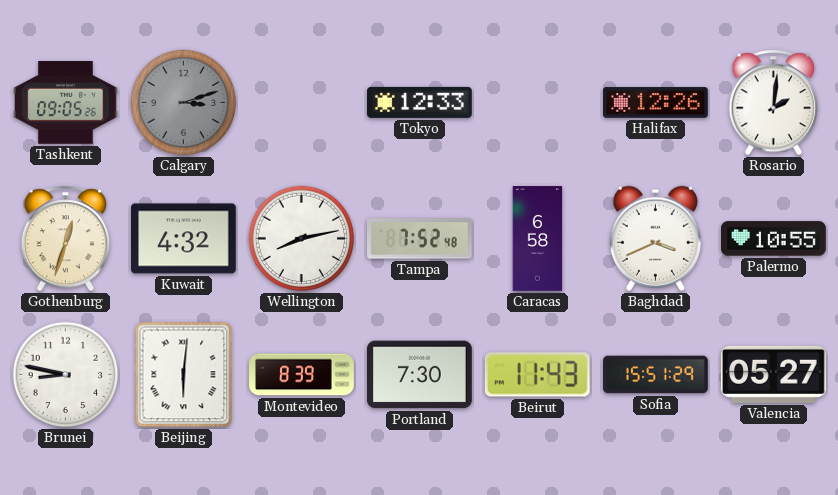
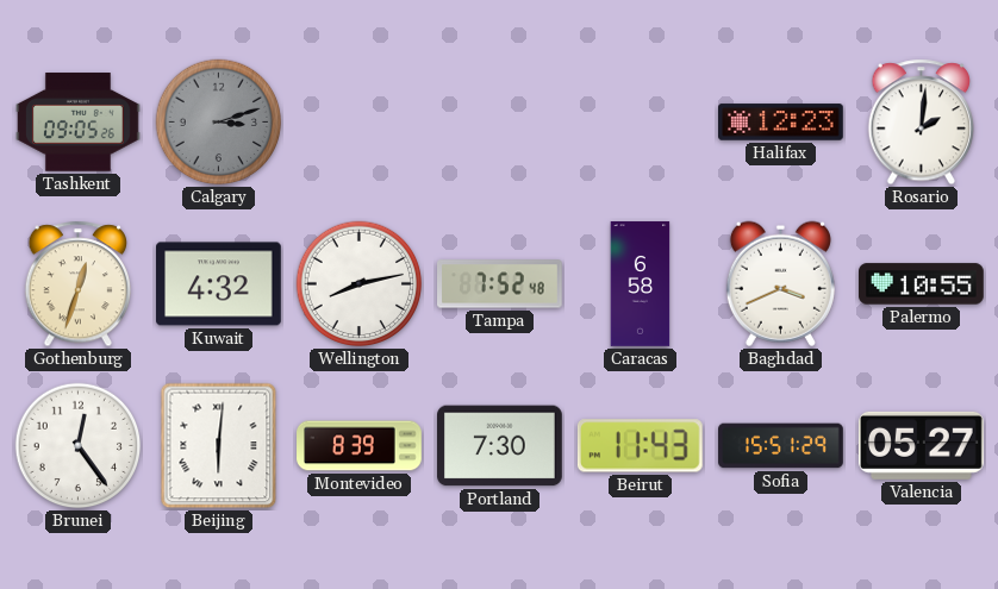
Tokyo: 12:33 -> none (420, 102)
Halifax: 12:26 -> 12:23 (781, 123)
Brunei: 8:47 -> 12:24 (79, 446)
